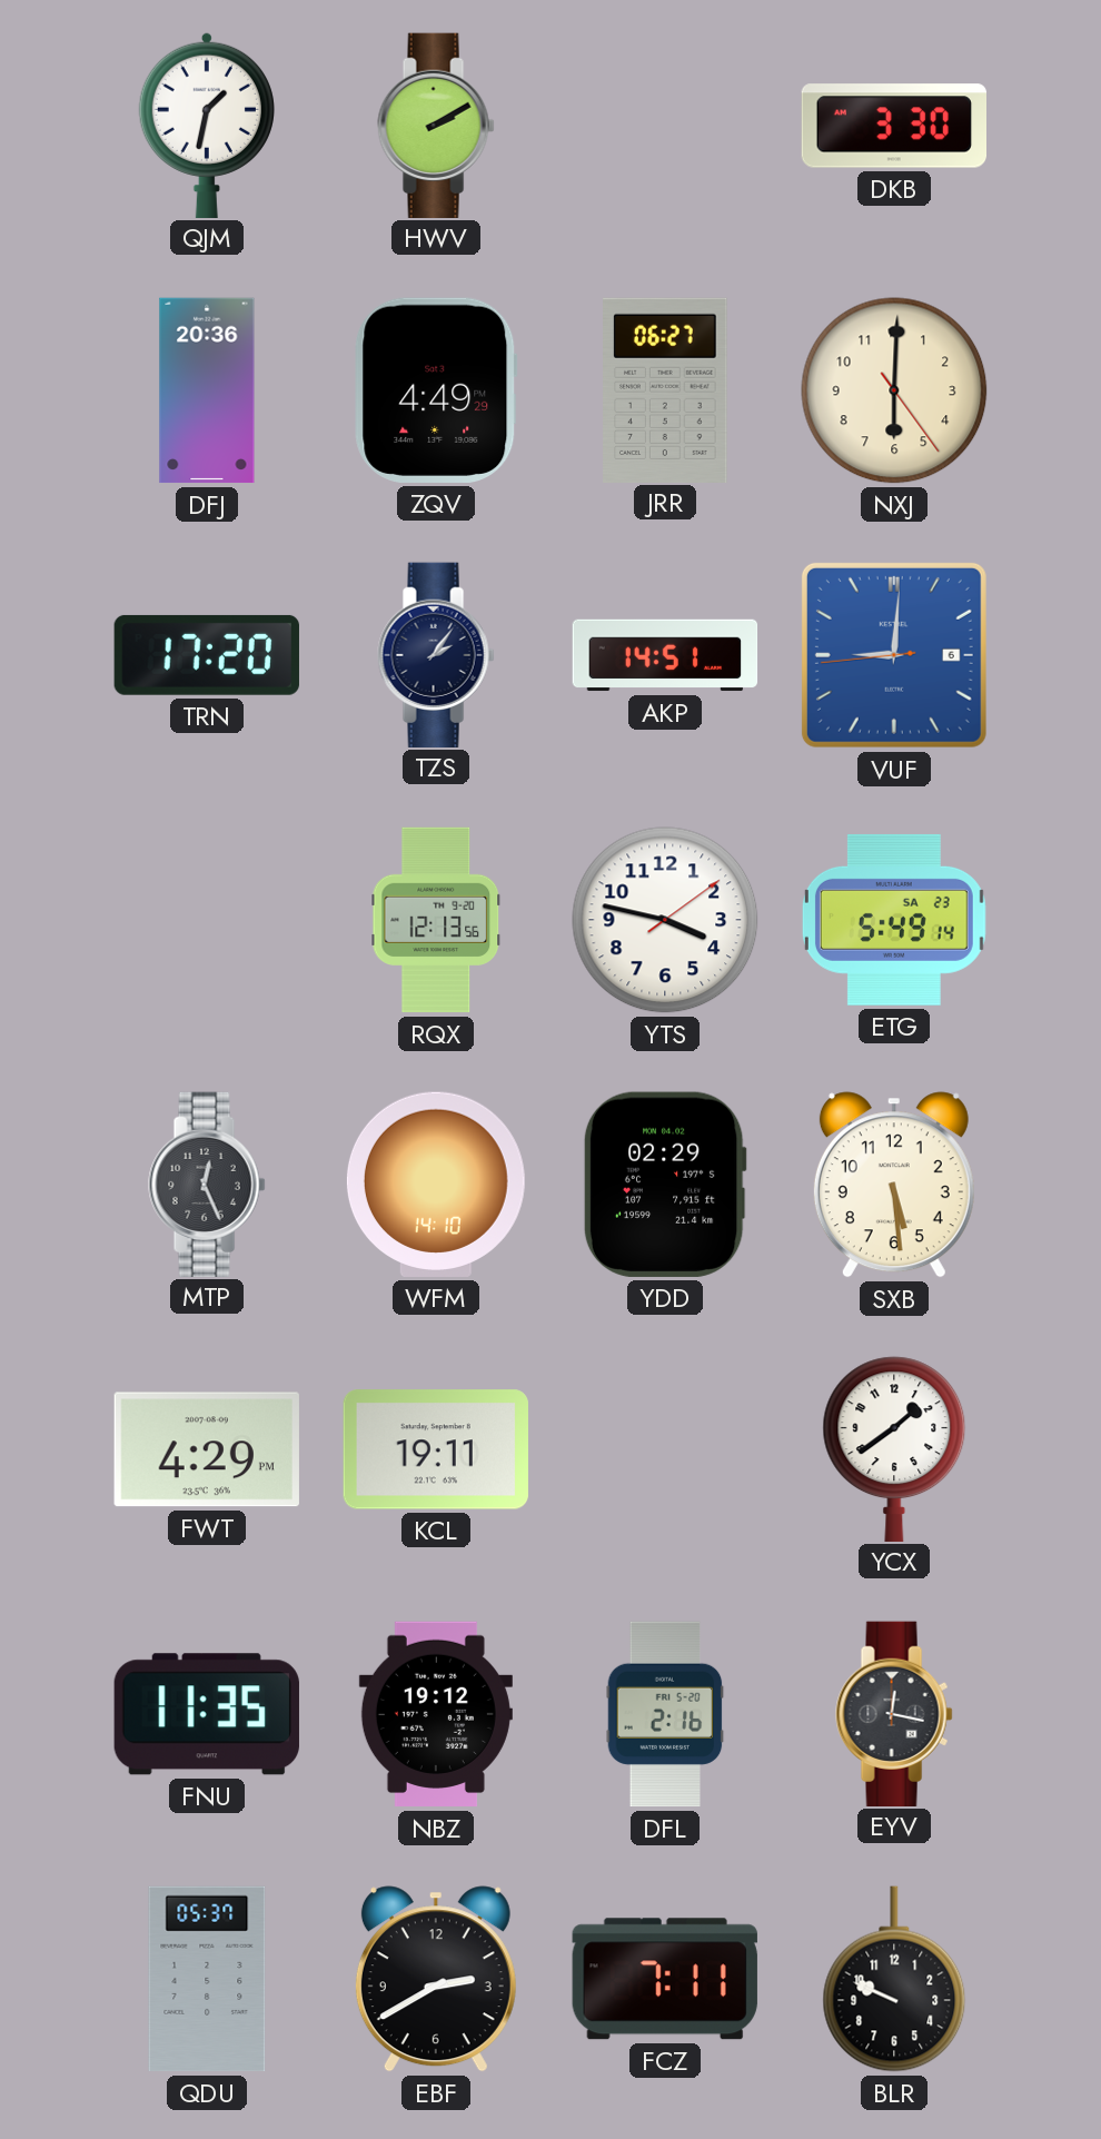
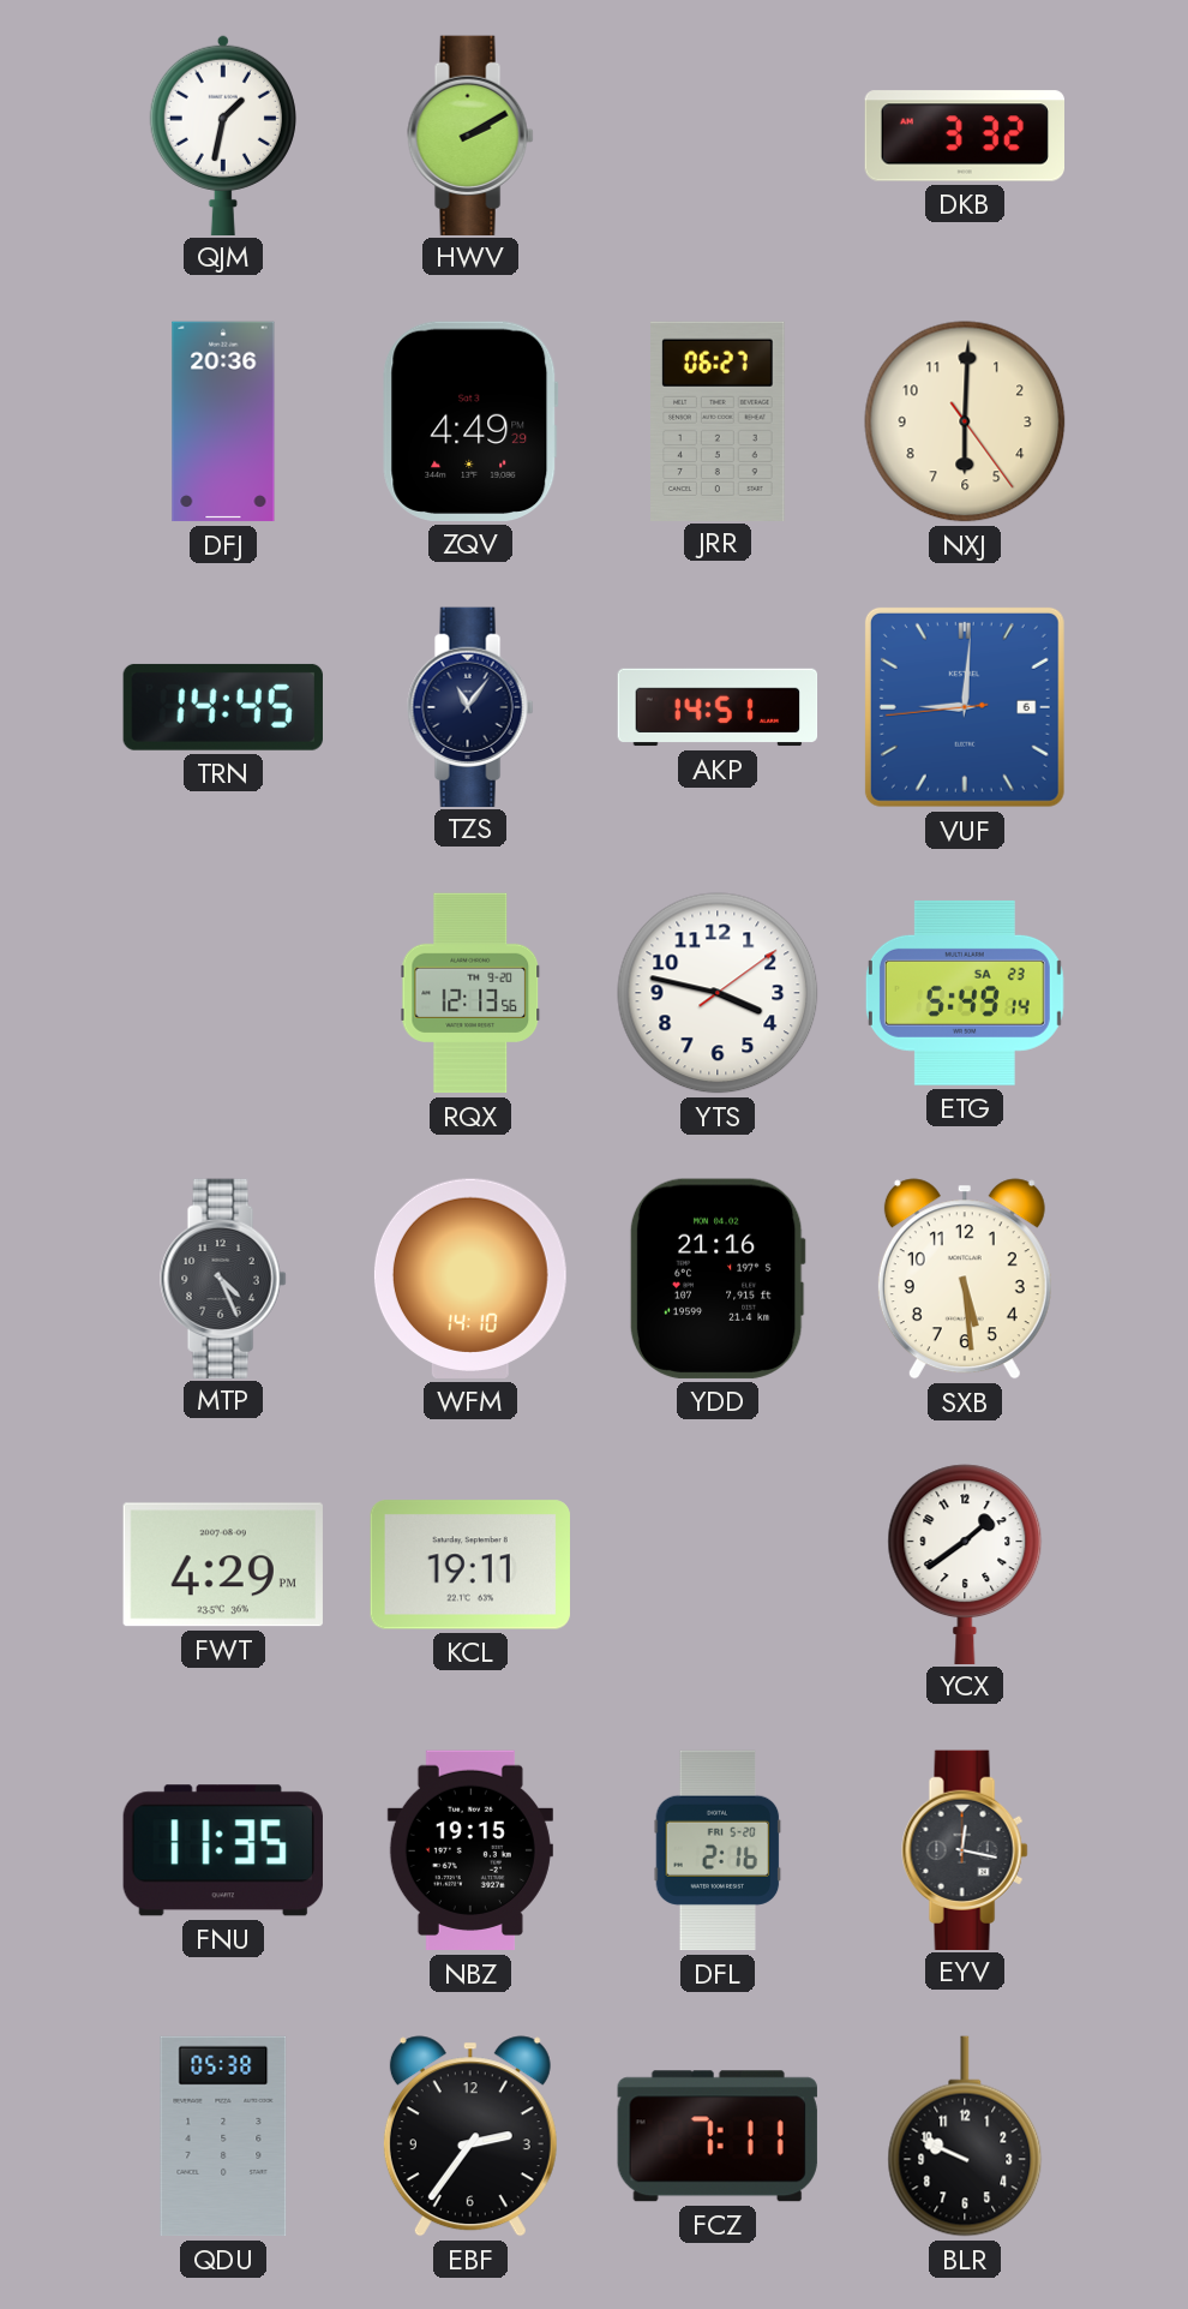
DKB: 3:30 -> 3:32 (964, 136)
TRN: 17:20 -> 14:45 (223, 707)
TZS: 2:06 -> 11:06 (470, 706)
MTP: 12:26 -> 4:26 (223, 1278)
YDD: 02:29 -> 21:16 (718, 1279)
NBZ: 19:12 -> 19:15 (470, 1850)
QDU: 05:37 -> 05:38 (223, 2136)
EBF: 2:40 -> 2:36 (470, 2136)
